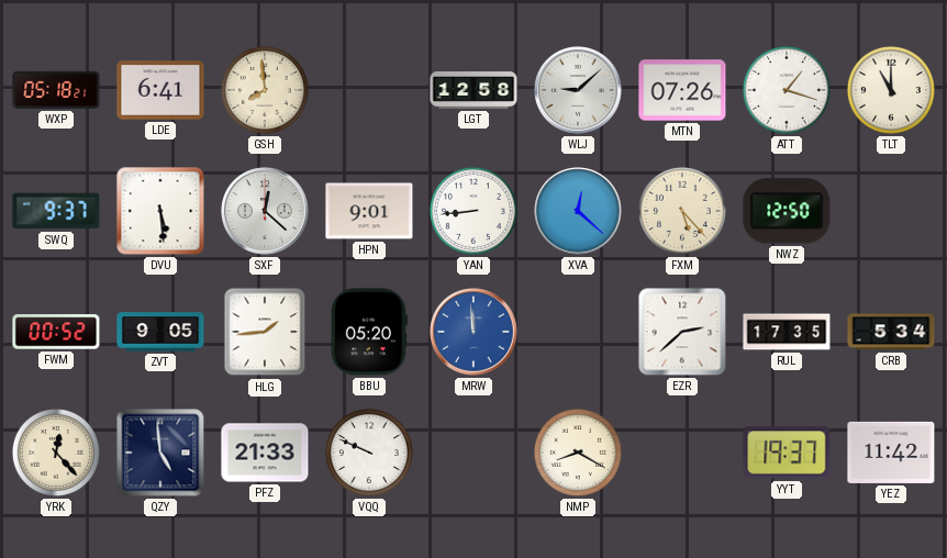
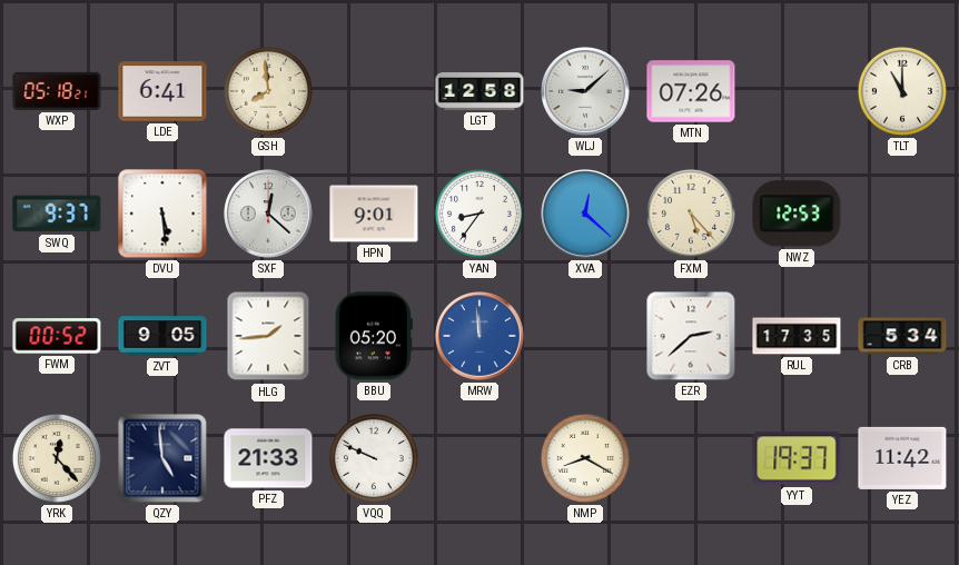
ATT: 1:18 -> none (787, 90)
YAN: 8:44 -> 8:36 (480, 214)
NWZ: 12:50 -> 12:53 (797, 214)
